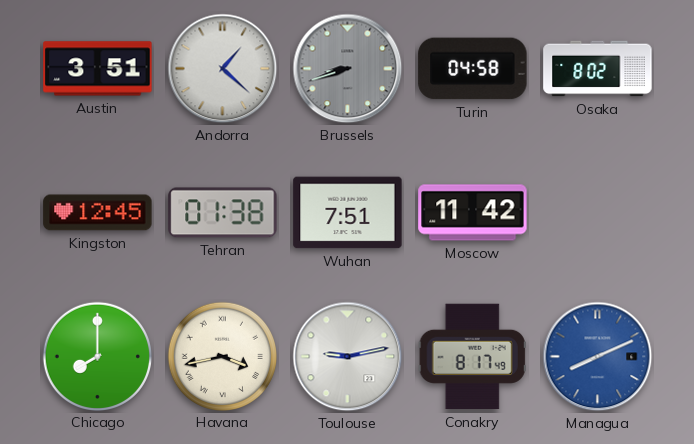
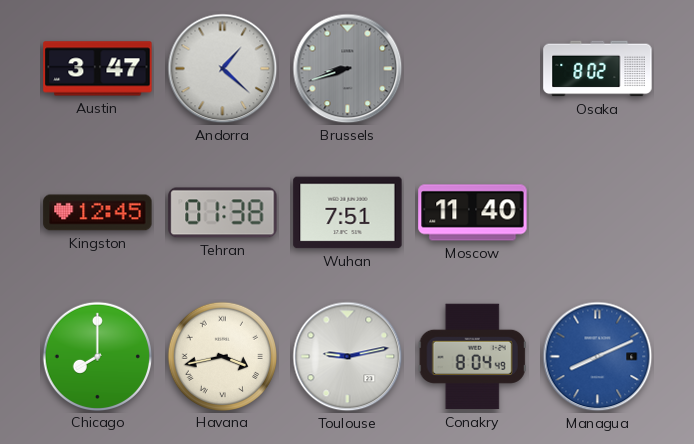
Austin: 3:51 -> 3:47 (98, 69)
Turin: 04:58 -> none (473, 69)
Moscow: 11:42 -> 11:40 (473, 213)
Conakry: 8:17 -> 8:04 (472, 357)
